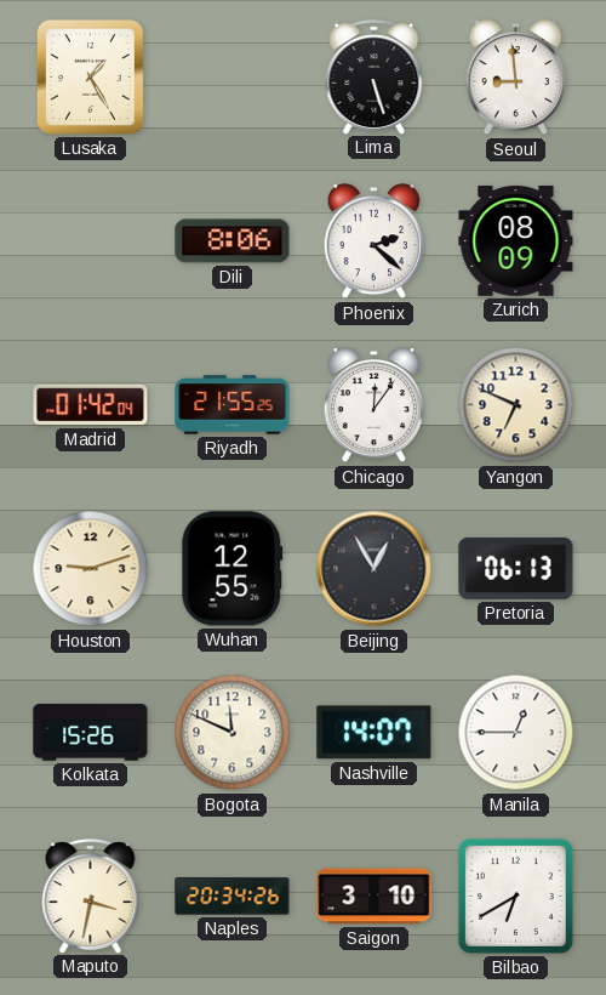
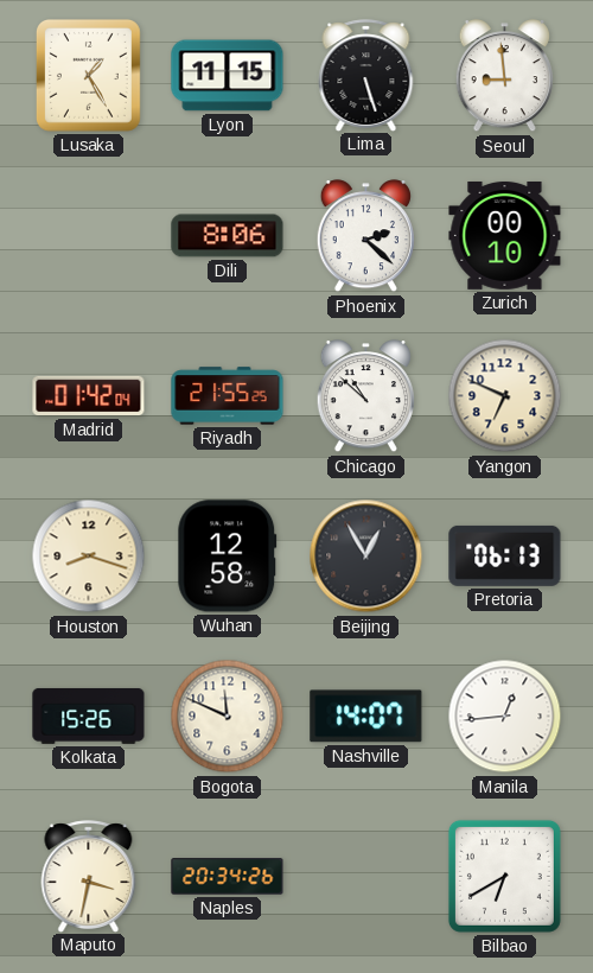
Lyon: none -> 11:15 (228, 76)
Zurich: 08:09 -> 00:10 (505, 235)
Chicago: 12:06 -> 10:52 (365, 396)
Houston: 9:12 -> 8:18 (89, 557)
Wuhan: 12:55 -> 12:58 (228, 557)
Manila: 12:45 -> 12:44 (505, 717)
Saigon: 3:10 -> none (375, 897)
